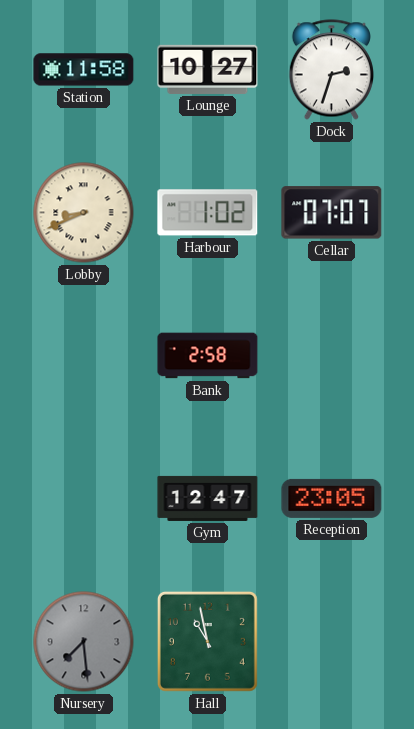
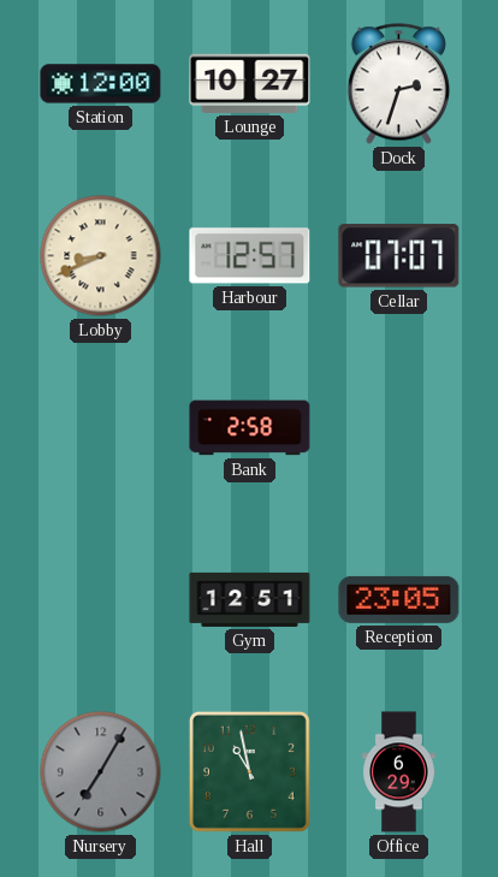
Station: 11:58 -> 12:00 (101, 84)
Harbour: 1:02 -> 12:57 (250, 256)
Gym: 12:47 -> 12:51 (250, 599)
Nursery: 7:29 -> 7:05 (101, 772)
Office: none -> 6:29 (399, 772)
